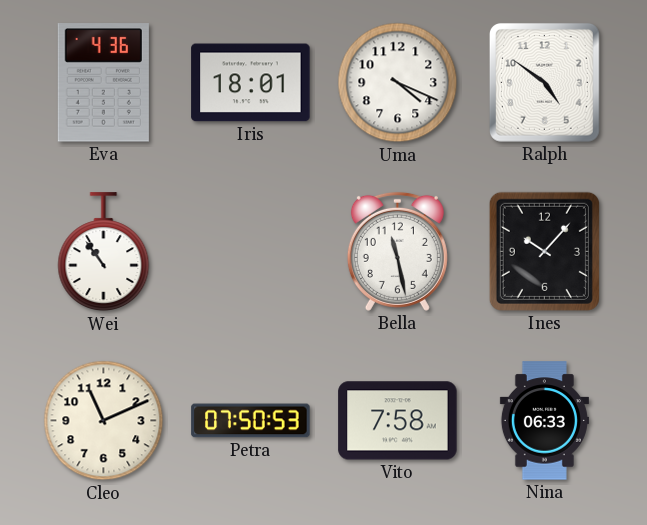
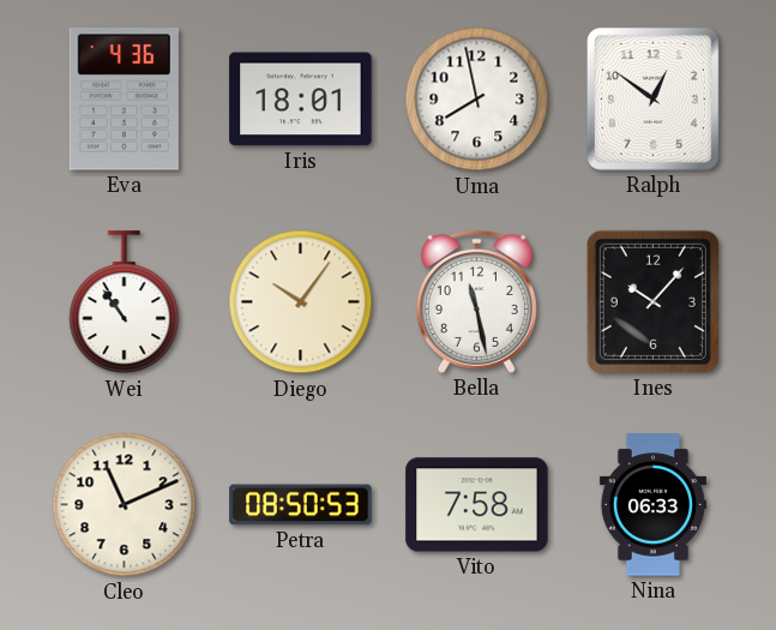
Uma: 4:19 -> 7:58 (477, 100)
Ralph: 4:51 -> 12:51 (652, 98)
Diego: none -> 10:06 (301, 302)
Petra: 07:50 -> 08:50 (301, 505)
